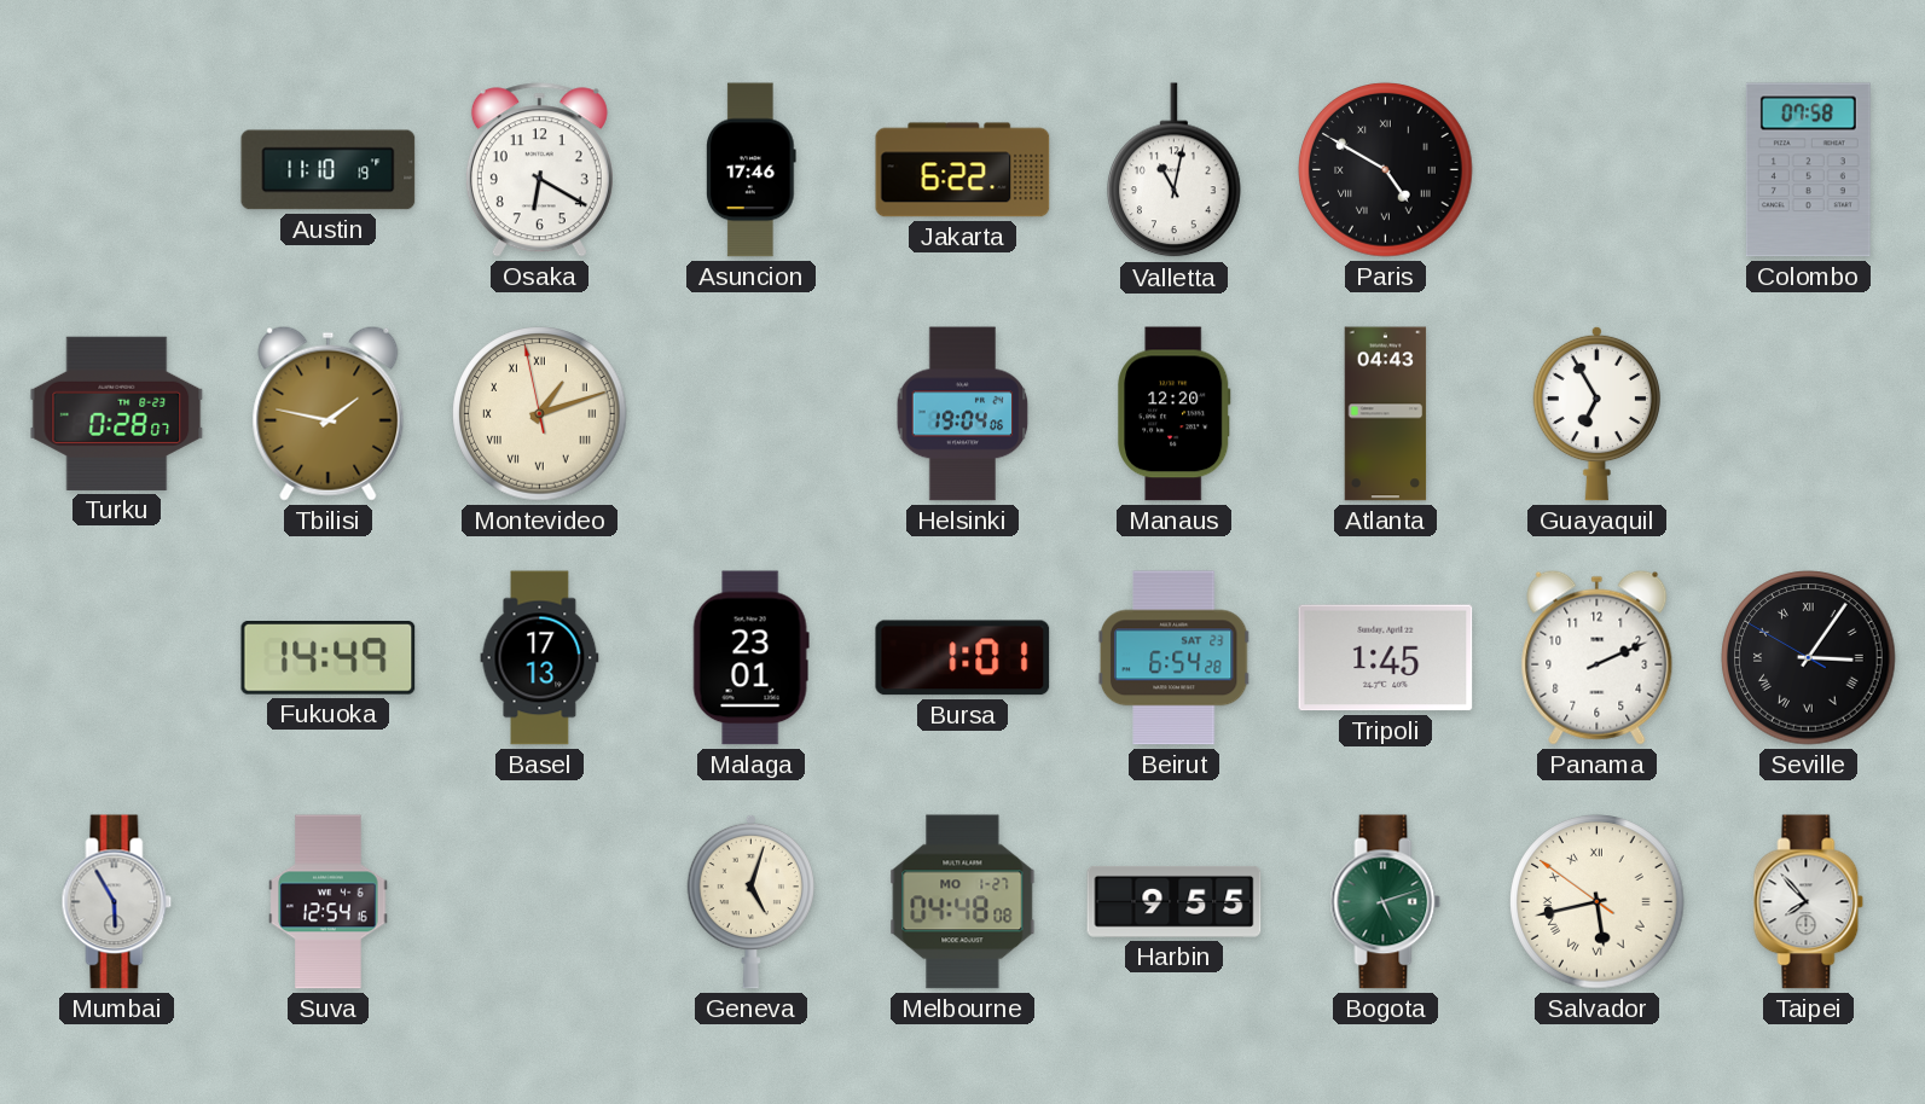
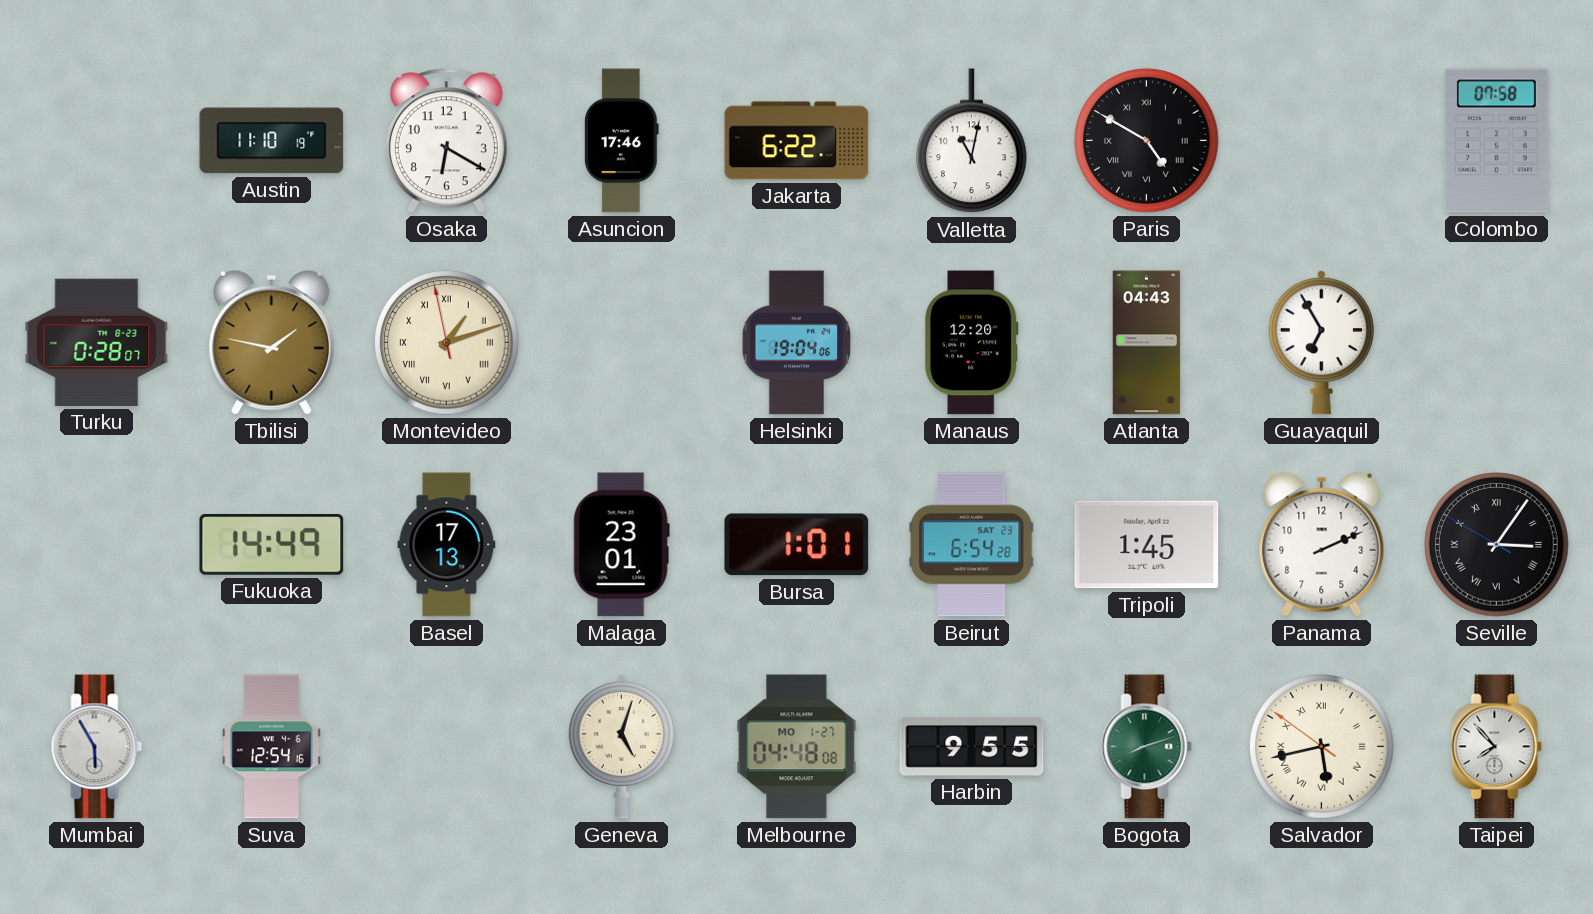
Bogota: 5:12 -> 8:12 (1147, 747)
